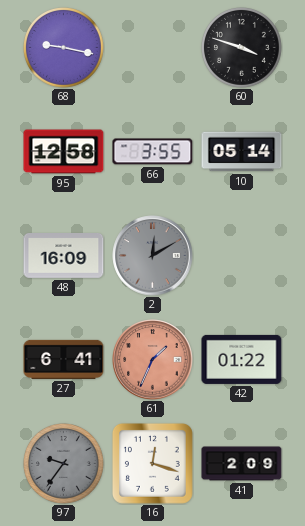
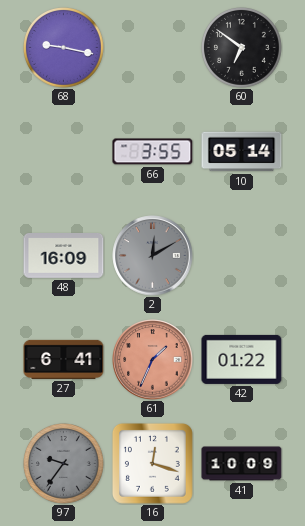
60: 3:48 -> 6:51 (242, 48)
95: 12:58 -> none (64, 152)
41: 2:09 -> 10:09 (242, 464)
